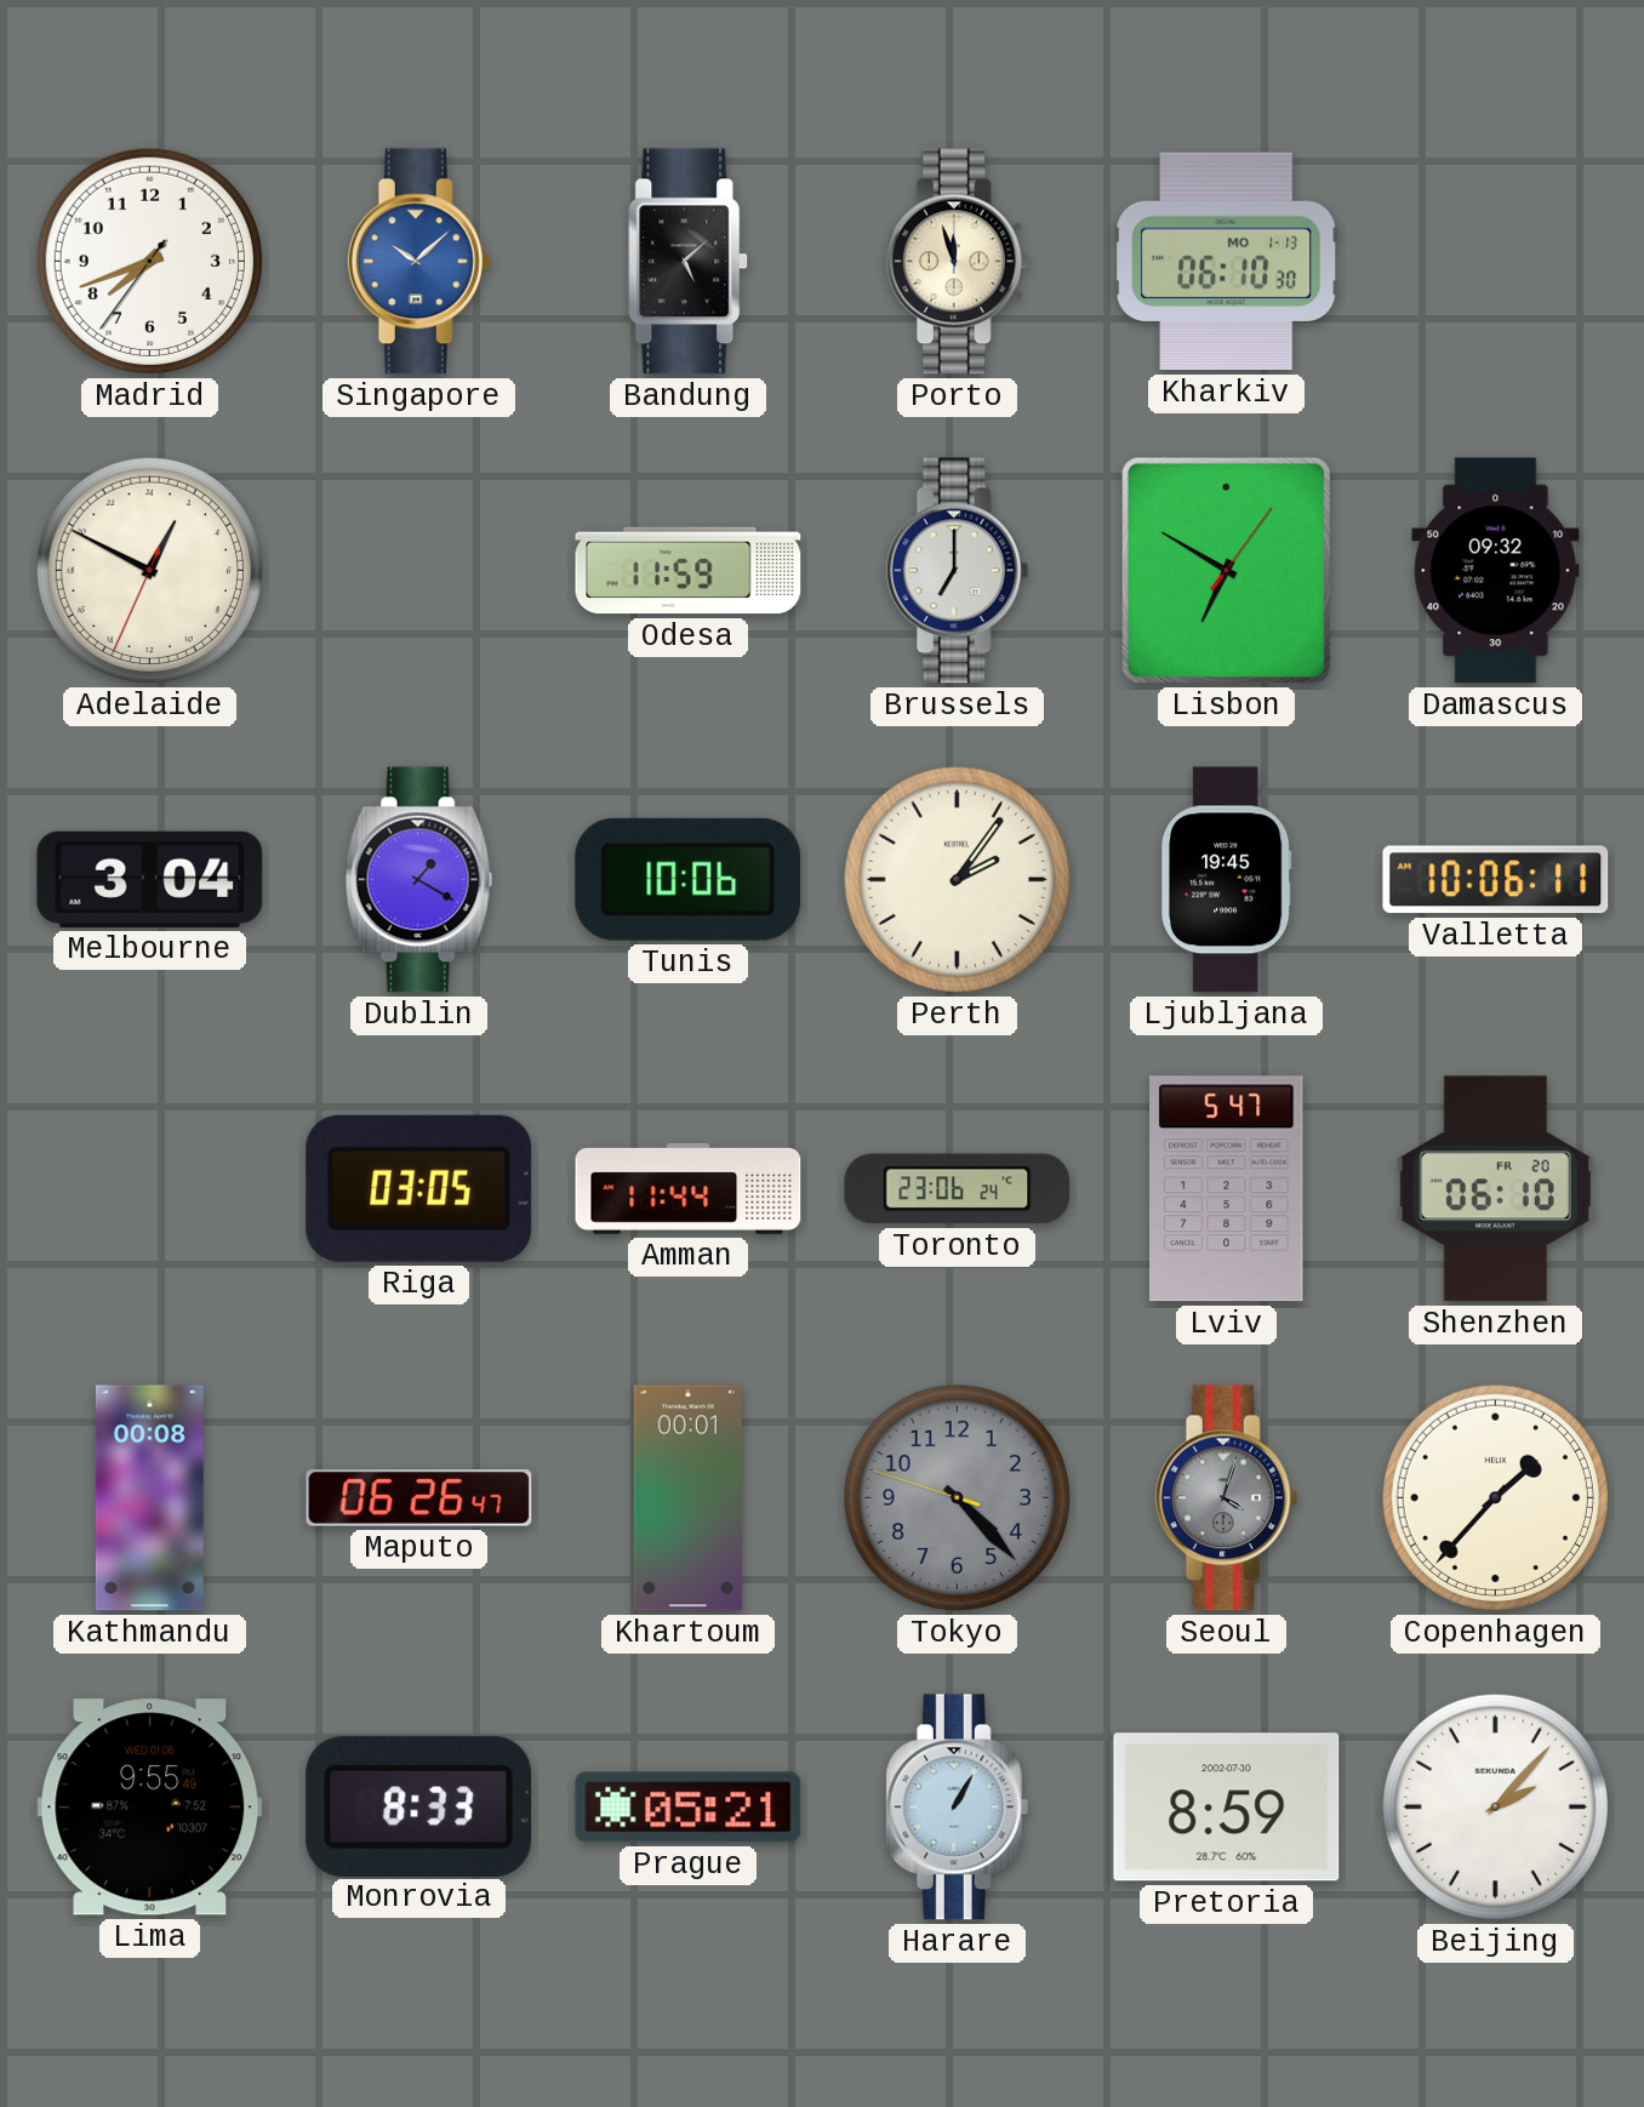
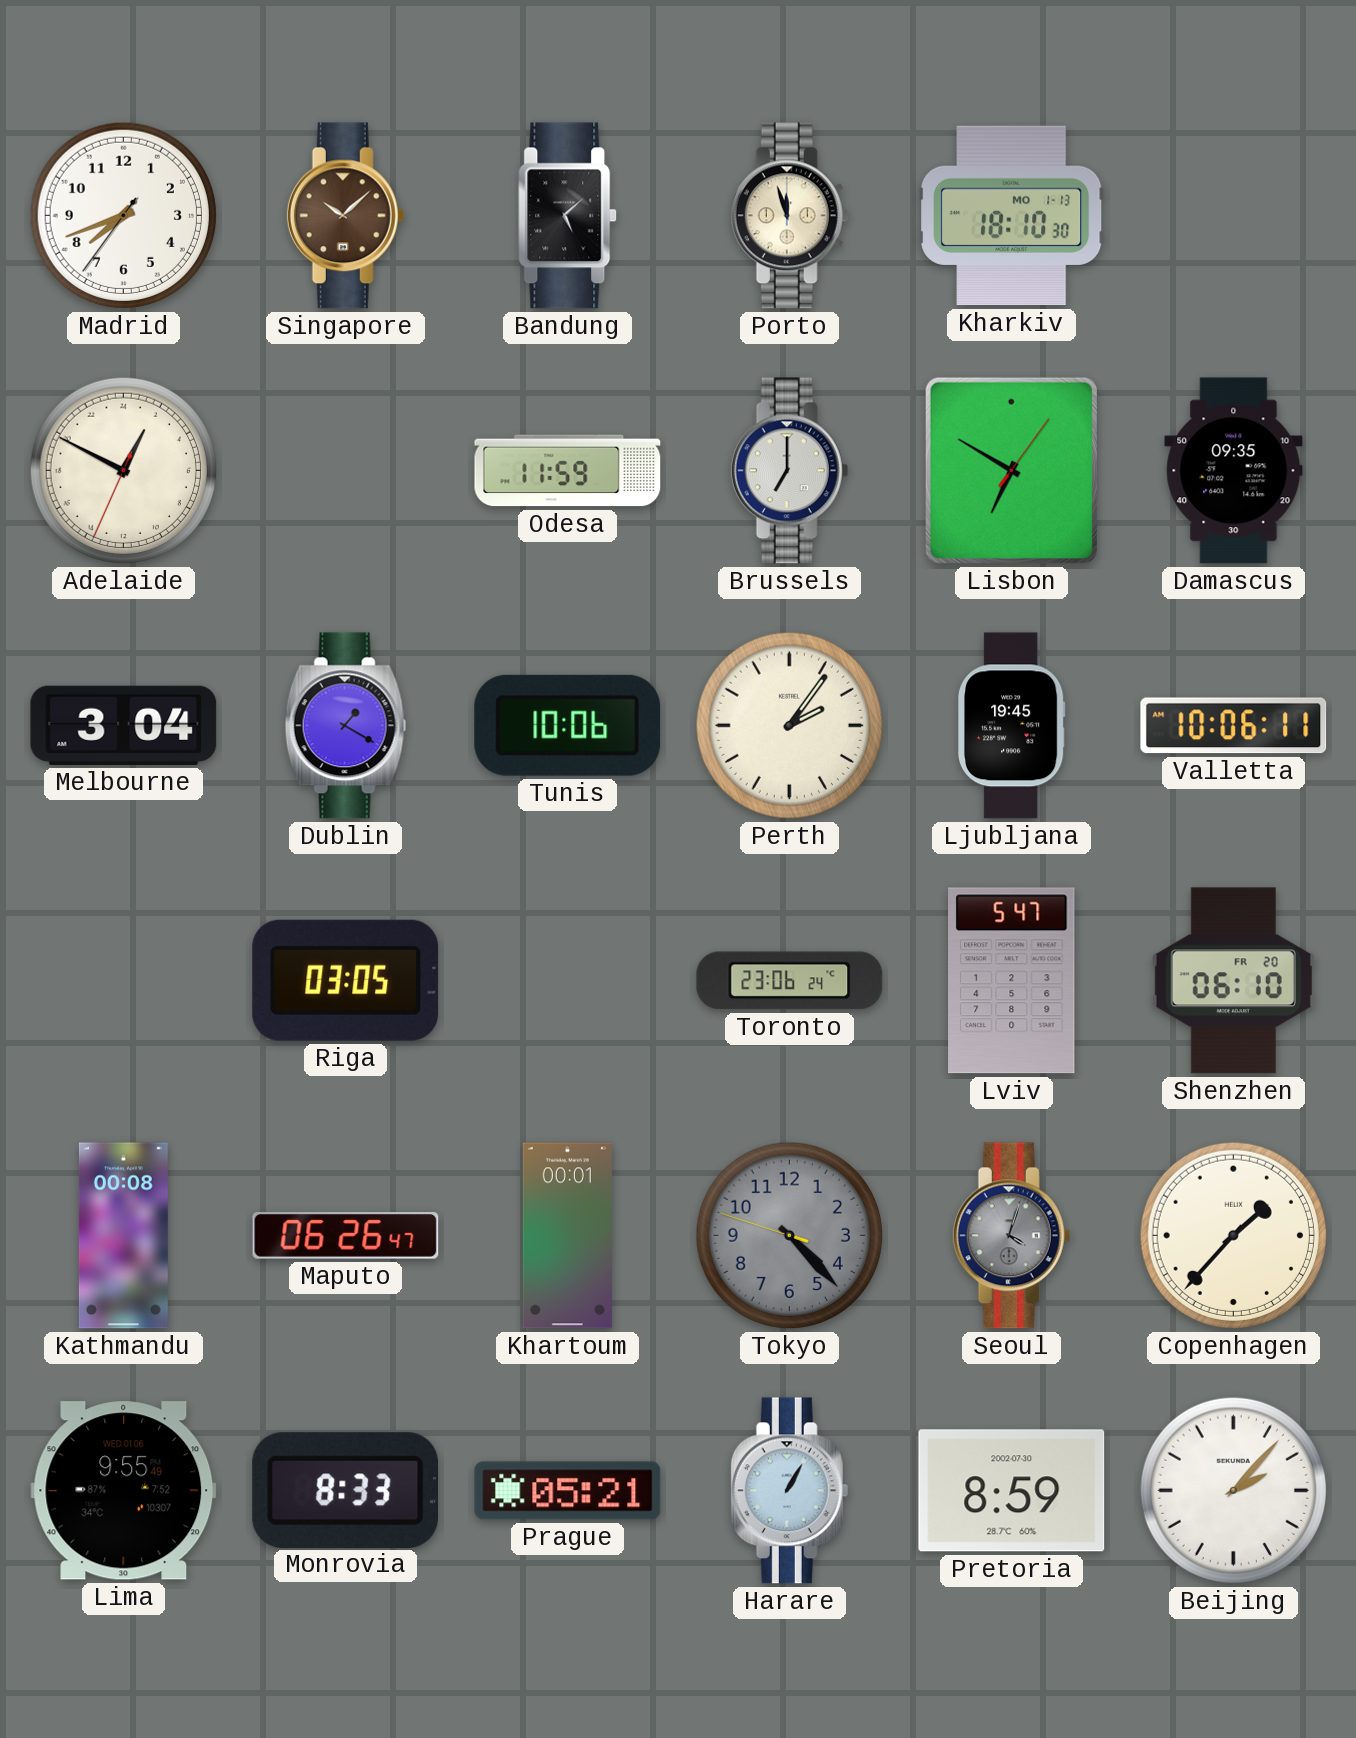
Singapore dial: blue -> brown (346, 216)
Kharkiv: 06:10 -> 18:10 (1012, 216)
Damascus: 09:32 -> 09:35 (1234, 471)
Amman: 11:44 -> none (689, 1188)
